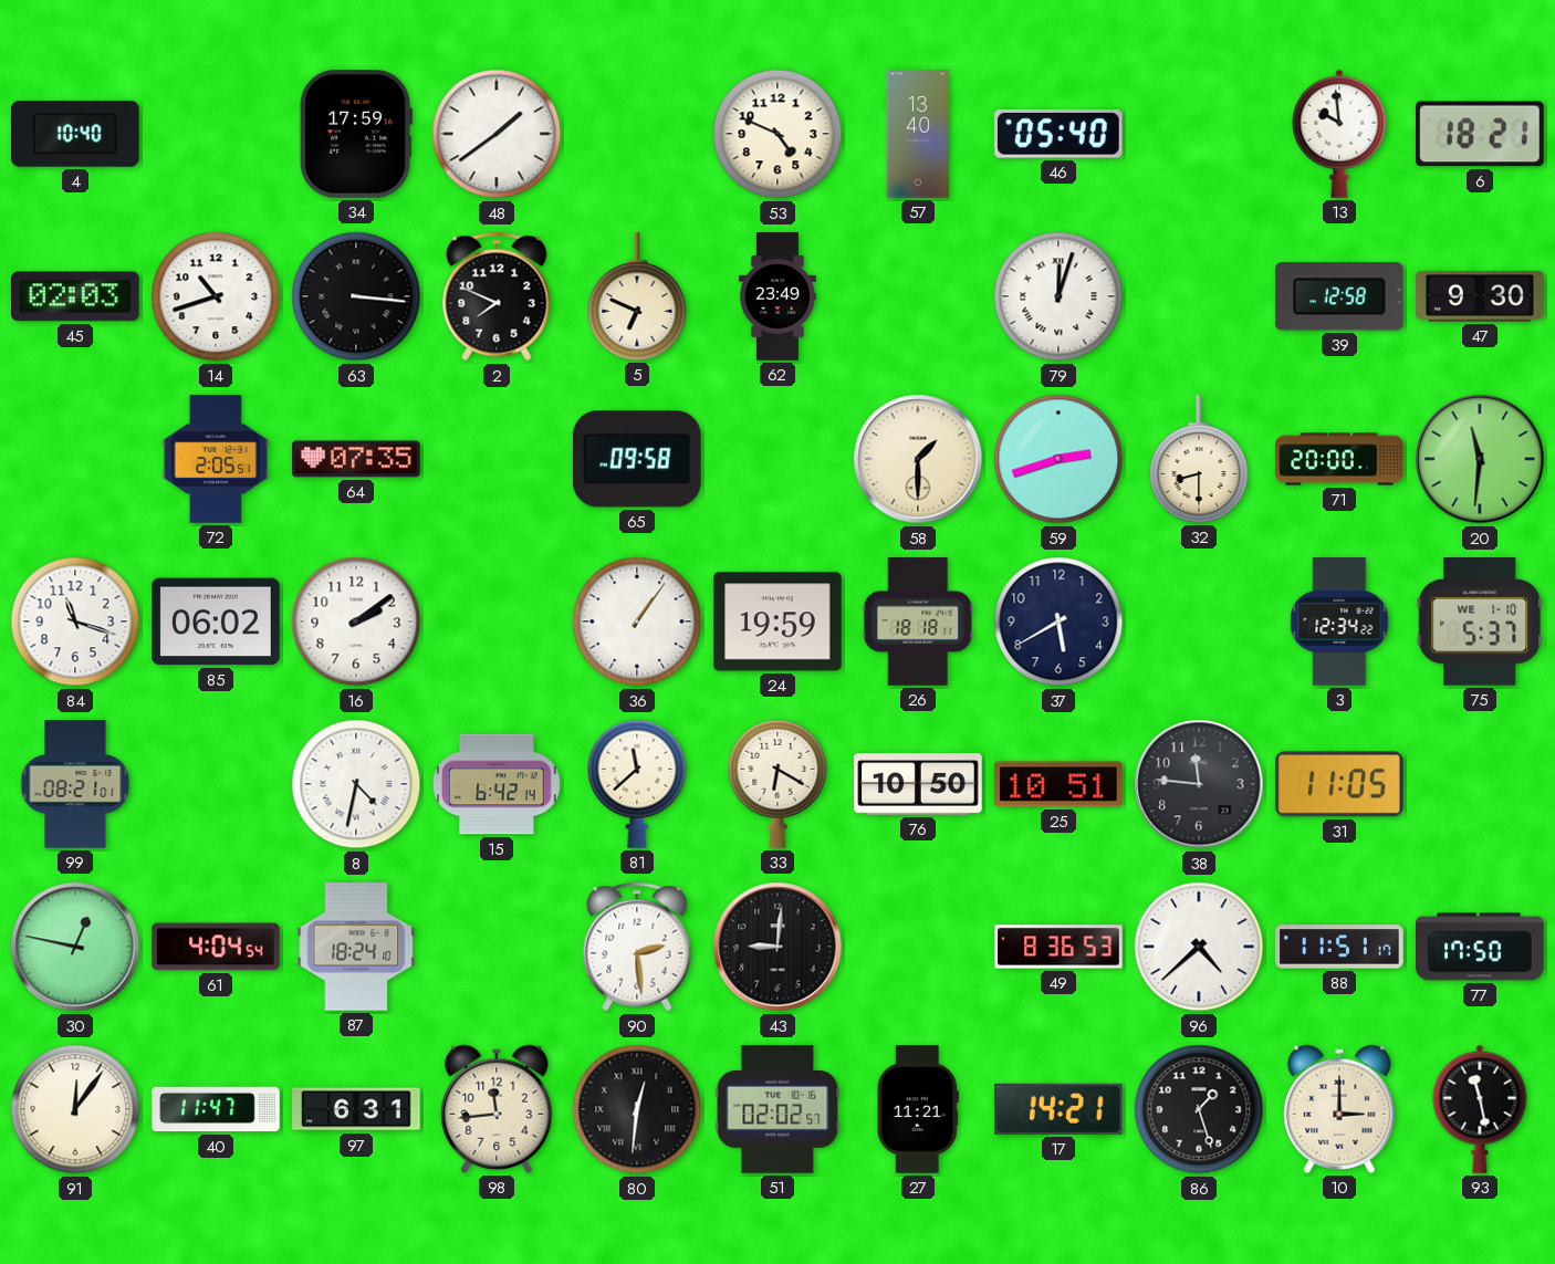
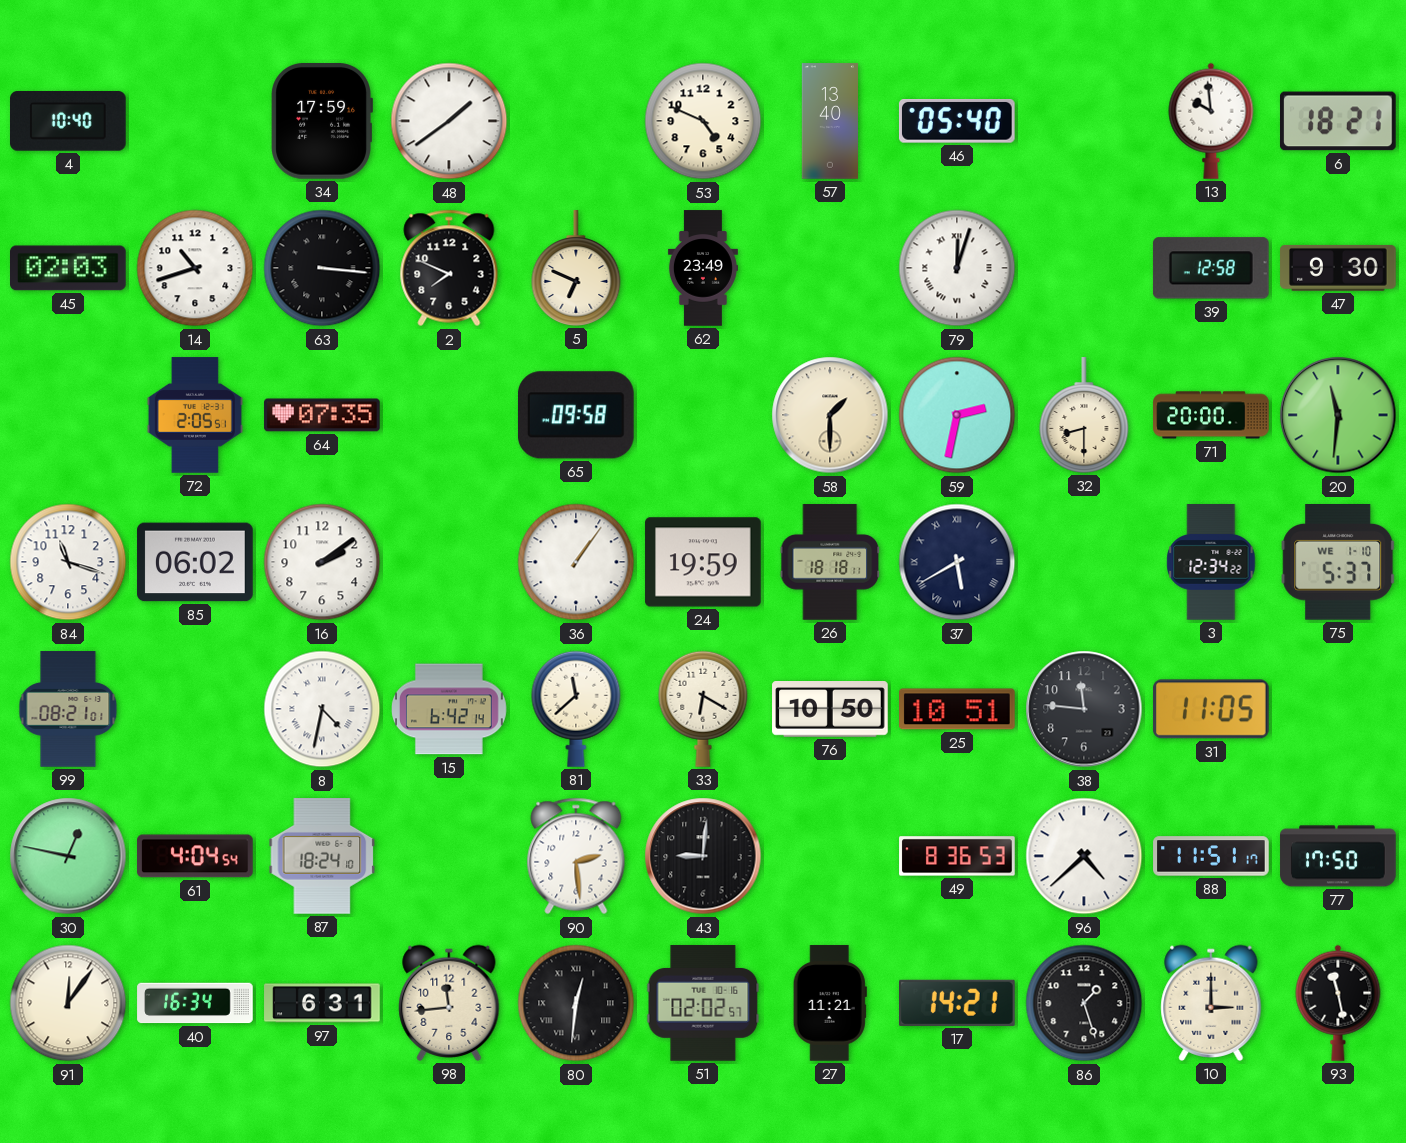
59: 2:42 -> 2:32 (957, 415)
37 numerals: Arabic -> Roman (957, 562)
40: 11:47 -> 16:34 (195, 1003)
